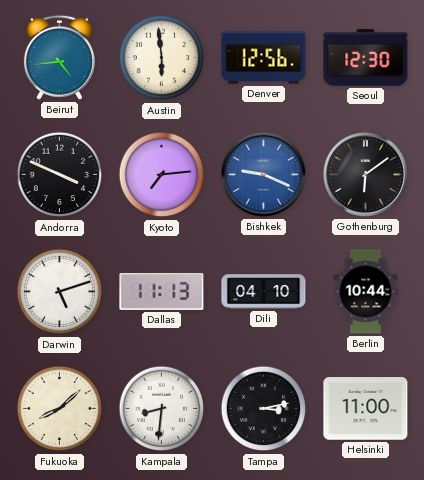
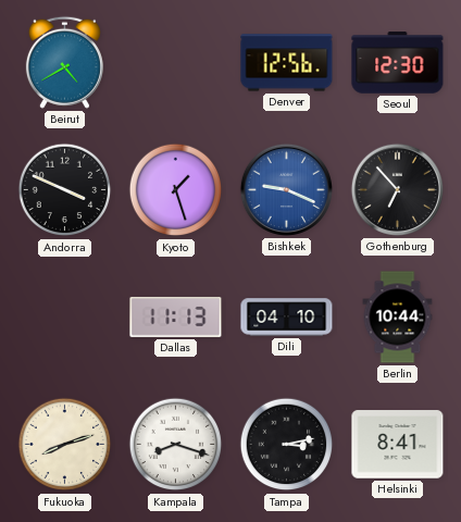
Beirut: 4:44 -> 4:40 (64, 62)
Austin: 5:59 -> none (162, 58)
Kyoto: 7:14 -> 1:27 (176, 190)
Gothenburg: 6:09 -> 6:53 (397, 189)
Darwin: 5:12 -> none (60, 292)
Fukuoka: 8:08 -> 8:12 (65, 445)
Kampala: 8:31 -> 8:18 (176, 445)
Helsinki: 11:00 -> 8:41 (398, 445)
